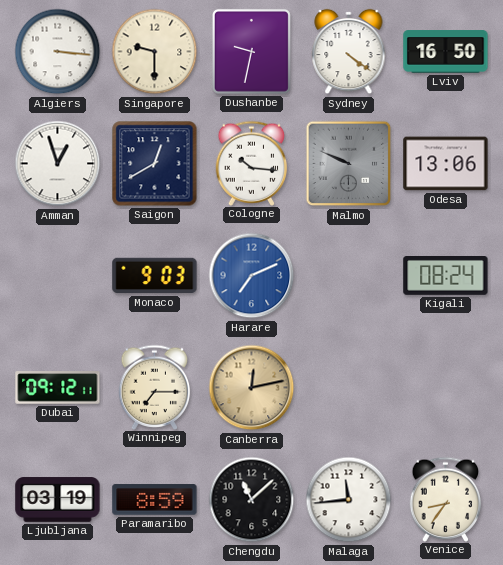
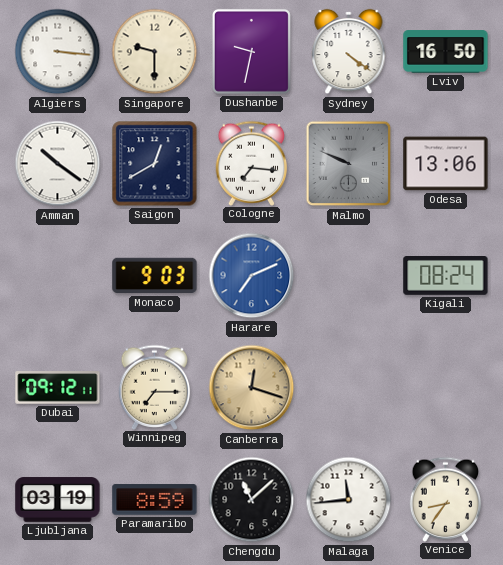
Amman: 12:57 -> 10:21 (58, 164)
Cologne: 10:16 -> 7:16 (252, 163)
Canberra: 12:13 -> 12:18 (252, 388)
